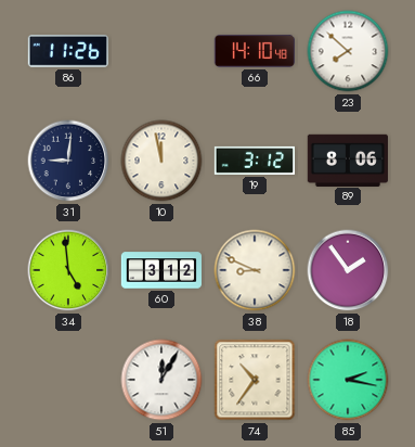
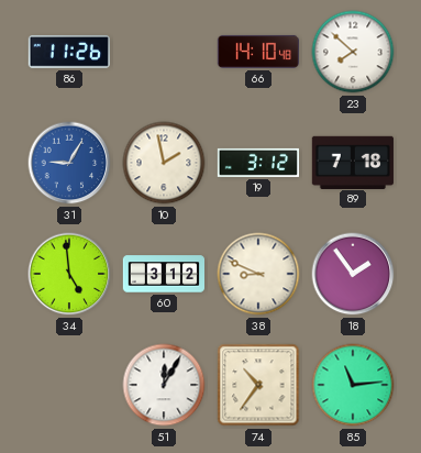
31: 9:01 -> 9:05 (69, 163)
31 dial: navy -> blue (69, 163)
10: 11:58 -> 1:58 (164, 163)
89: 8:06 -> 7:18 (353, 162)
85: 2:17 -> 11:14 (353, 385)
